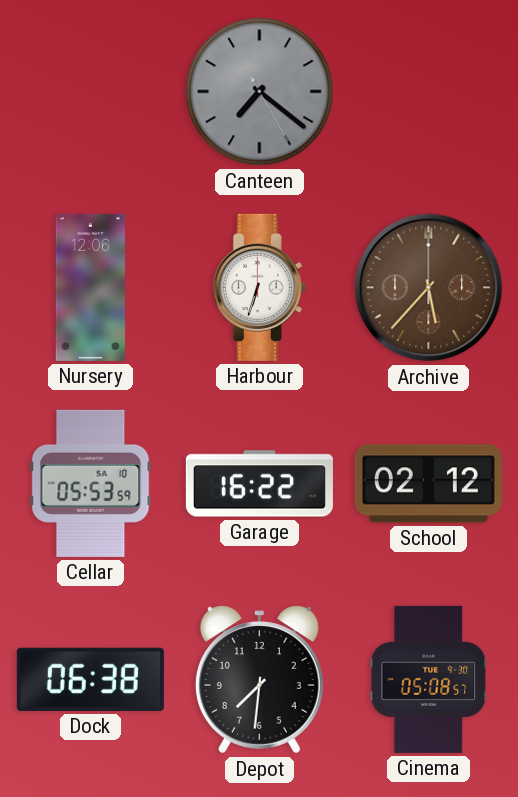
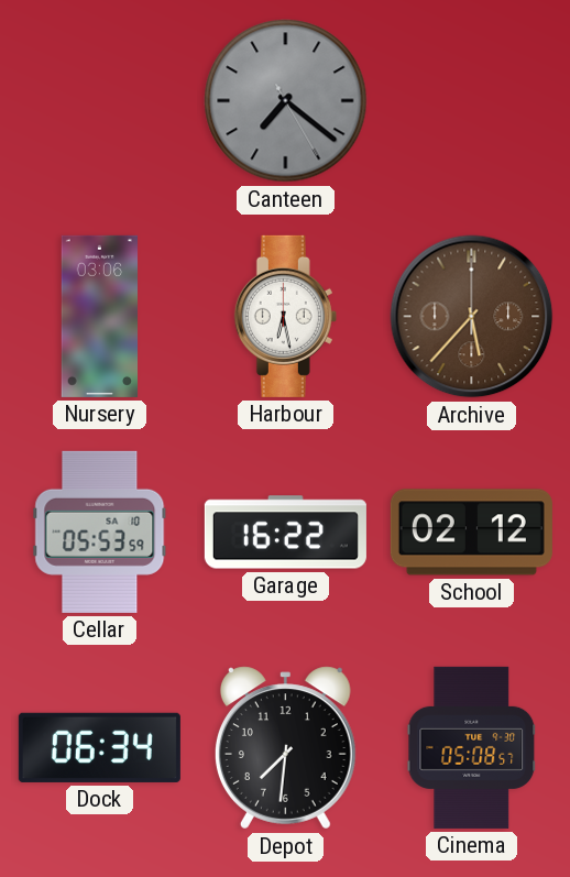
Nursery: 12:06 -> 03:06 (100, 316)
Harbour: 6:33 -> 6:28 (285, 316)
Dock: 06:38 -> 06:34 (99, 747)
